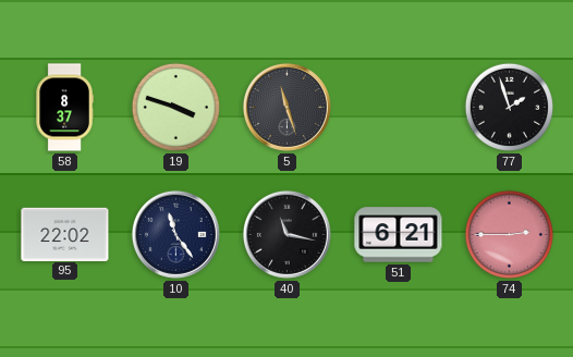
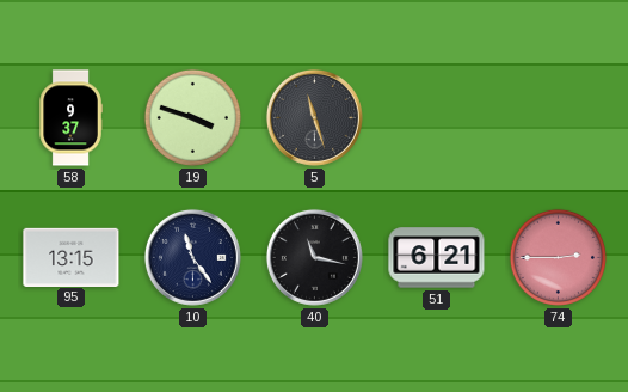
58: 8:37 -> 9:37 (70, 118)
77: 1:57 -> none (509, 107)
95: 22:02 -> 13:15 (72, 257)
